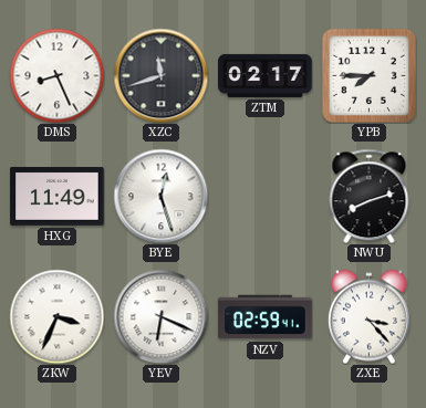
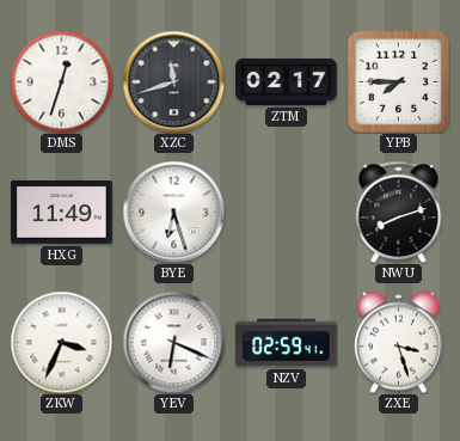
DMS: 8:26 -> 12:33 (61, 81)
BYE: 12:27 -> 6:27 (173, 212)
ZXE: 3:23 -> 3:27 (398, 342)
